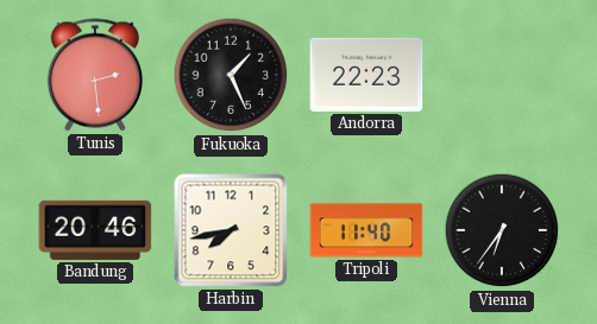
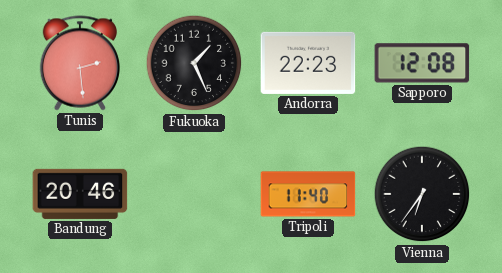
Sapporo: none -> 12:08 (422, 63)
Harbin: 7:43 -> none (231, 230)
